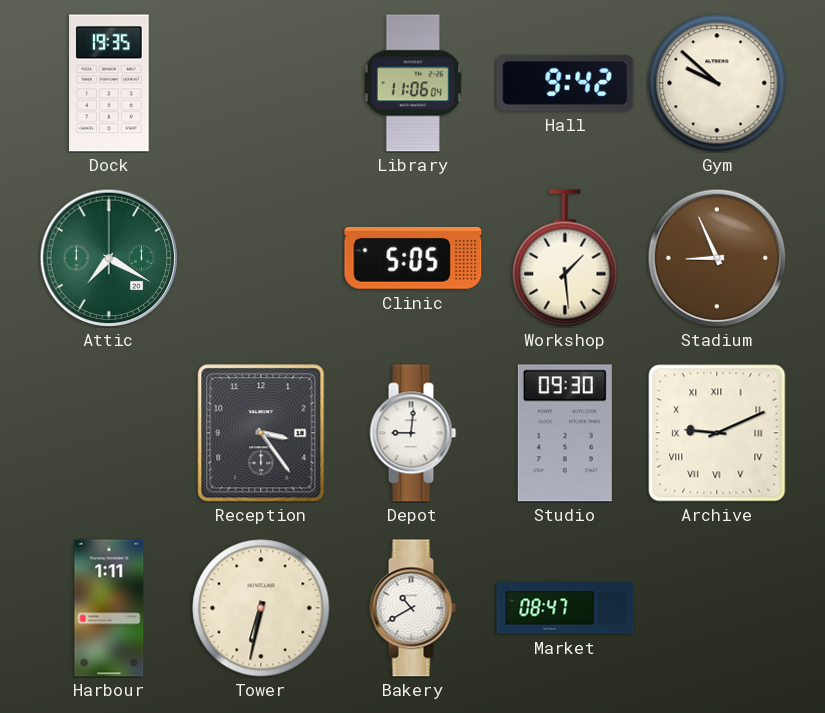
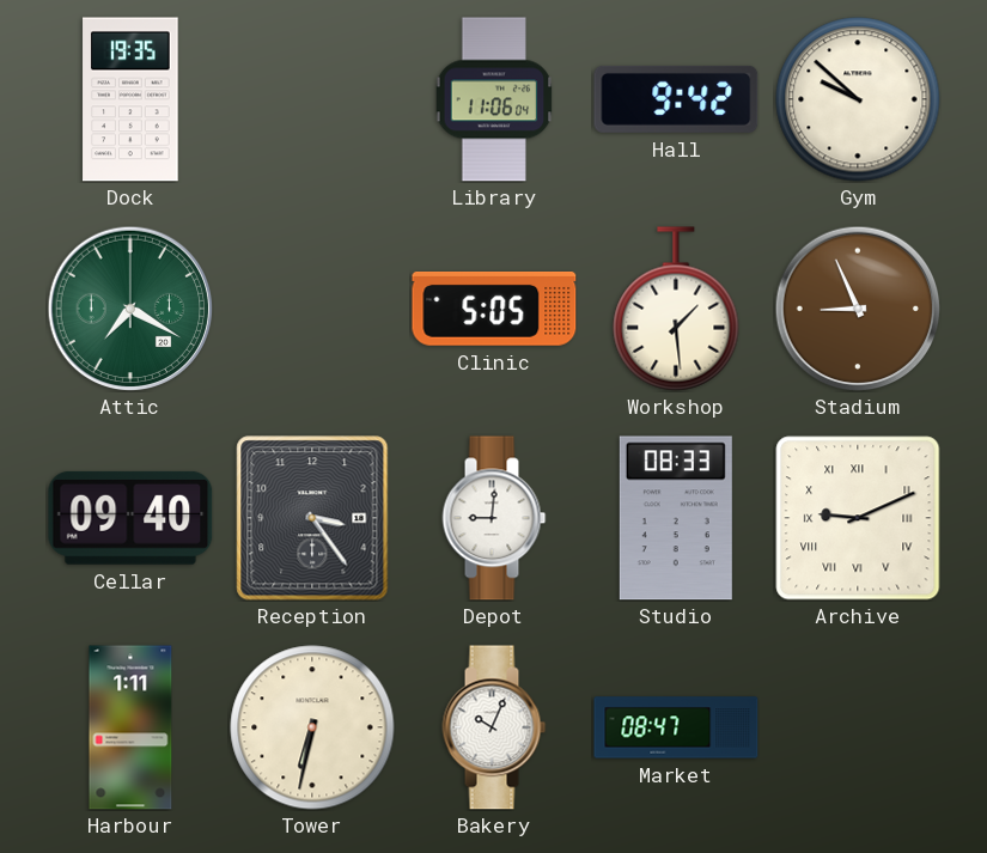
Cellar: none -> 09:40 (130, 518)
Studio: 09:30 -> 08:33 (676, 518)
Bakery: 10:40 -> 10:04 (494, 727)
